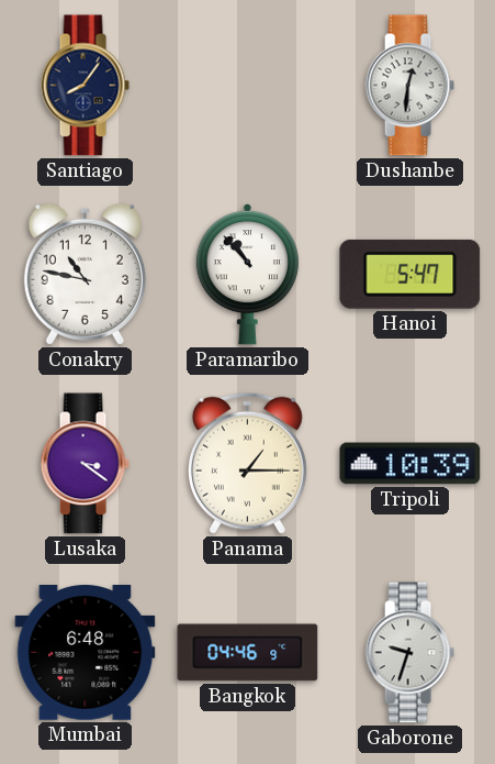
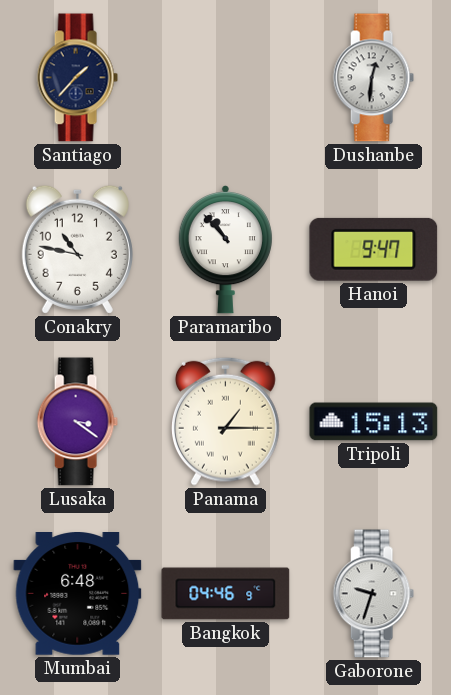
Santiago: 8:06 -> 1:37 (77, 78)
Hanoi: 5:47 -> 9:47 (374, 249)
Tripoli: 10:39 -> 15:13 (374, 422)
